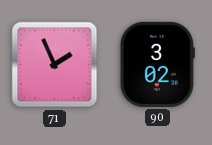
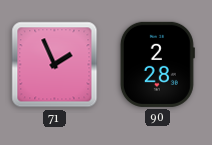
90: 3:02 -> 2:28 (157, 64)
